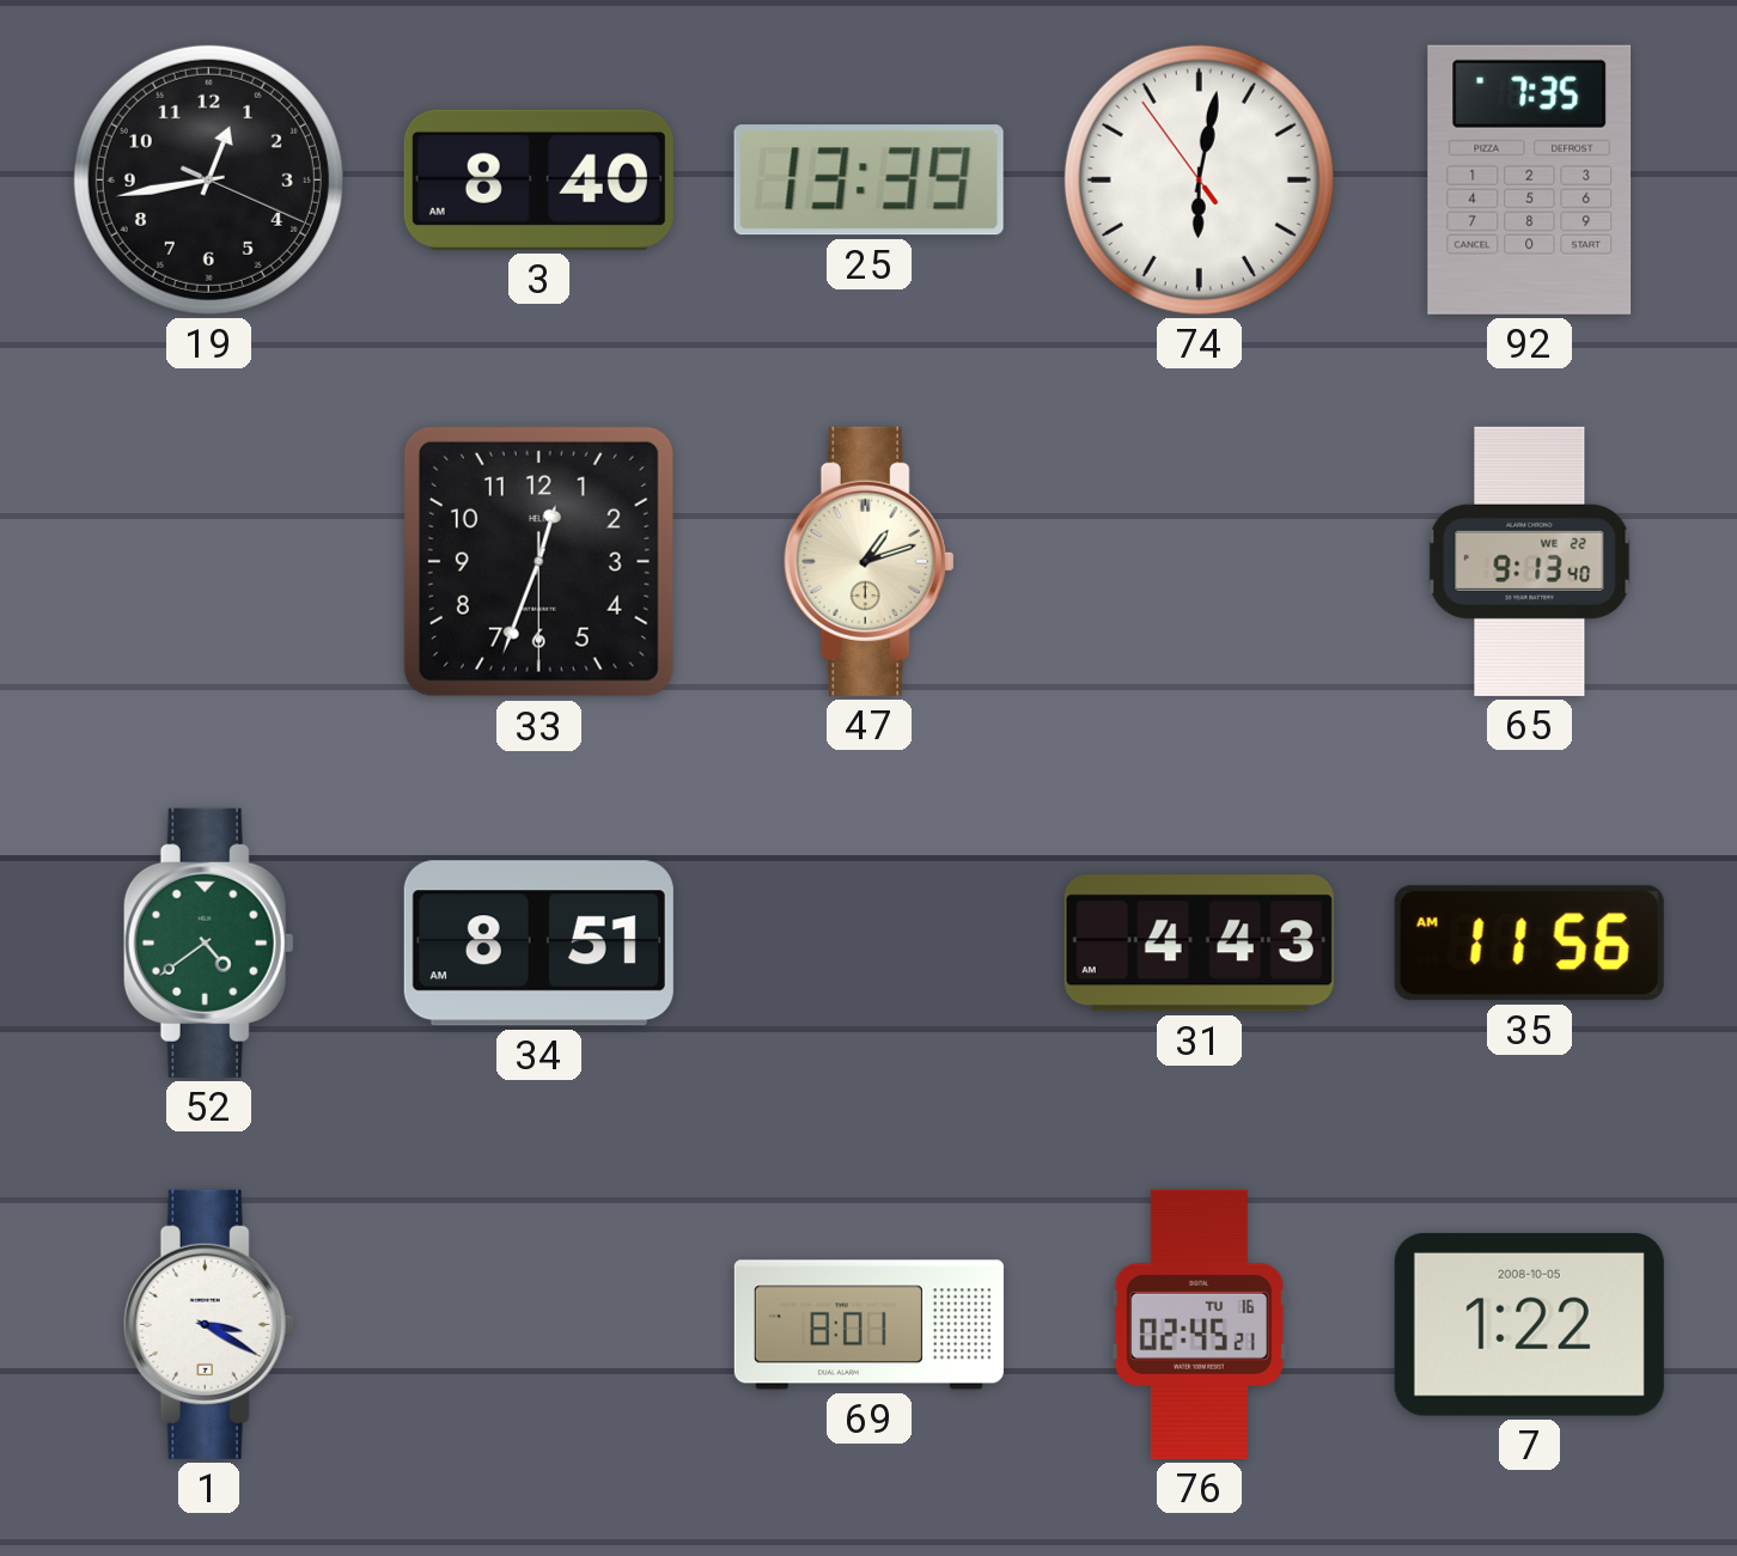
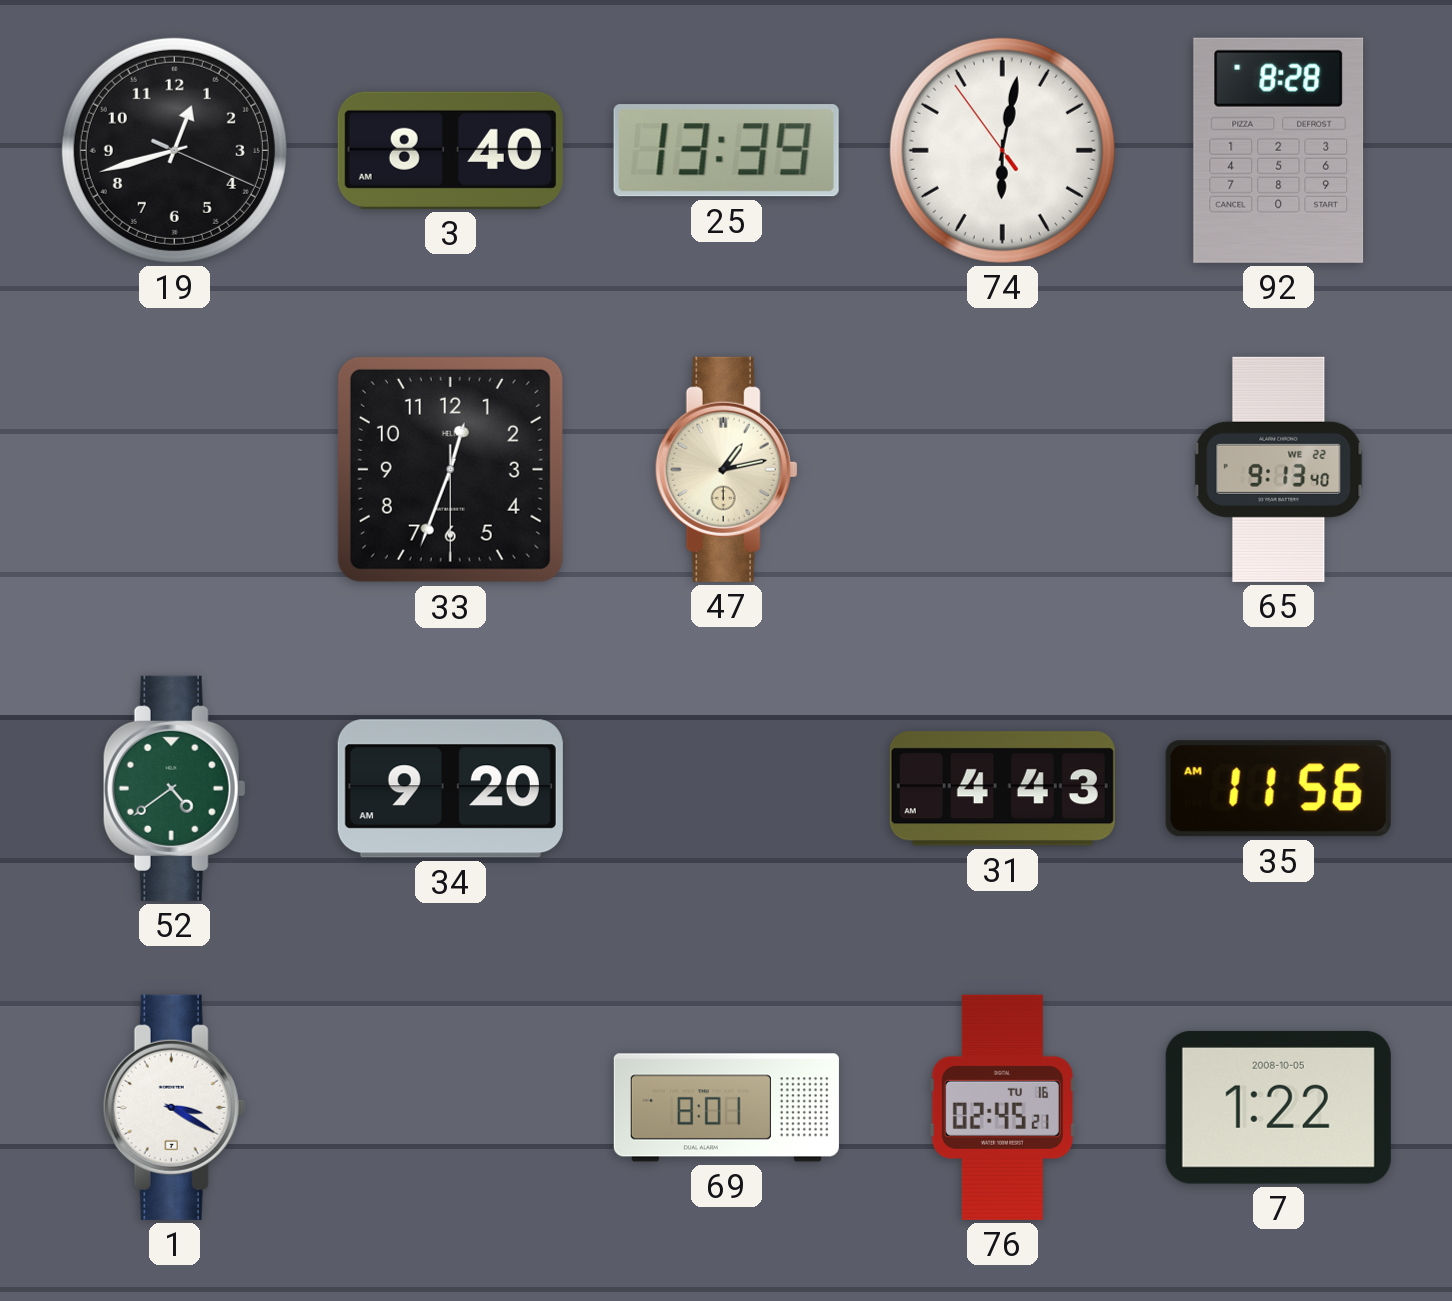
19: 12:43 -> 12:42 (174, 150)
92: 7:35 -> 8:28 (1279, 150)
47: 1:12 -> 1:13 (726, 469)
34: 8:51 -> 9:20 (450, 789)
